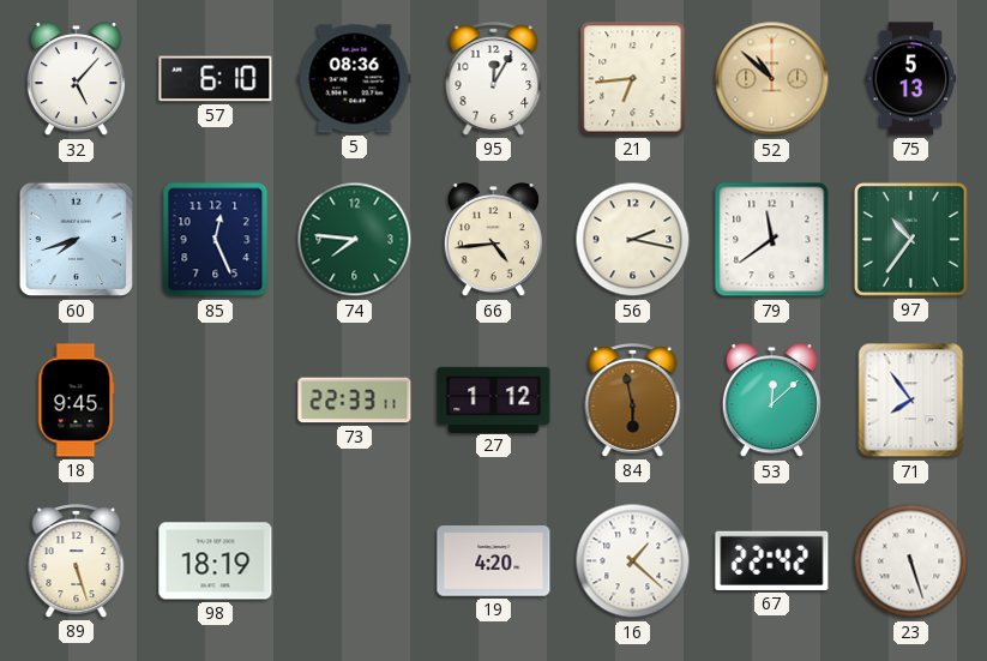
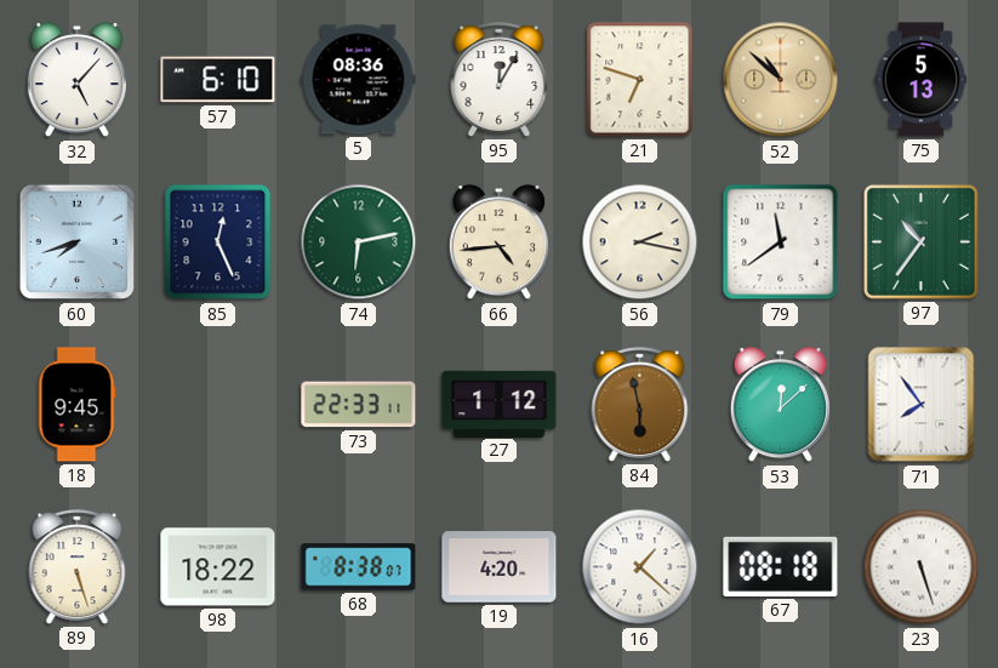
21: 6:44 -> 6:48 (640, 80)
74: 7:46 -> 6:13 (359, 242)
98: 18:19 -> 18:22 (218, 567)
68: none -> 8:38 (359, 567)
67: 22:42 -> 08:18 (781, 566)
